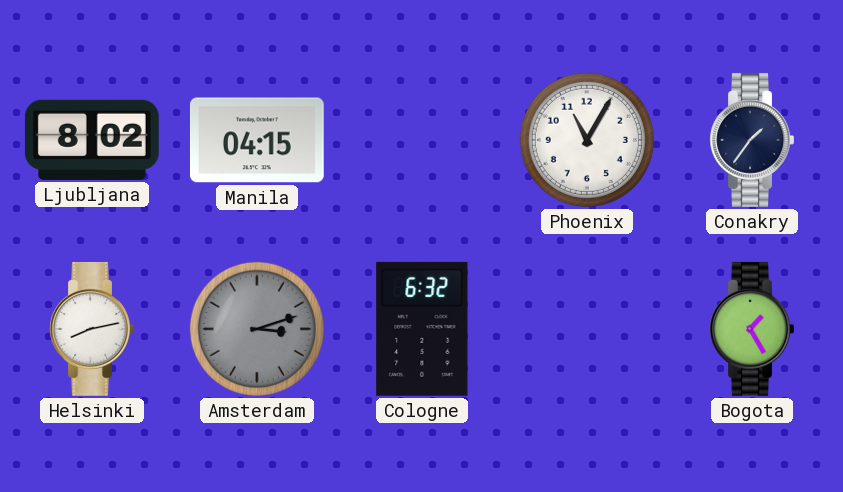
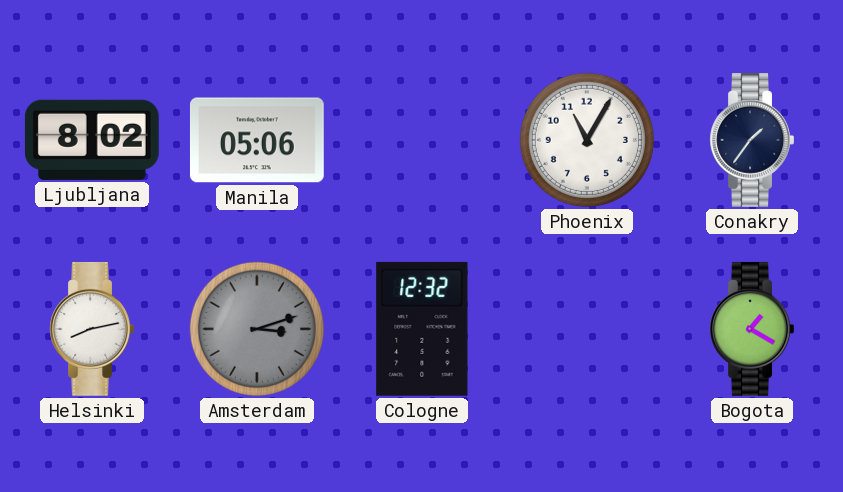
Manila: 04:15 -> 05:06 (257, 140)
Cologne: 6:32 -> 12:32 (422, 329)
Bogota: 1:25 -> 1:20 (752, 329)
